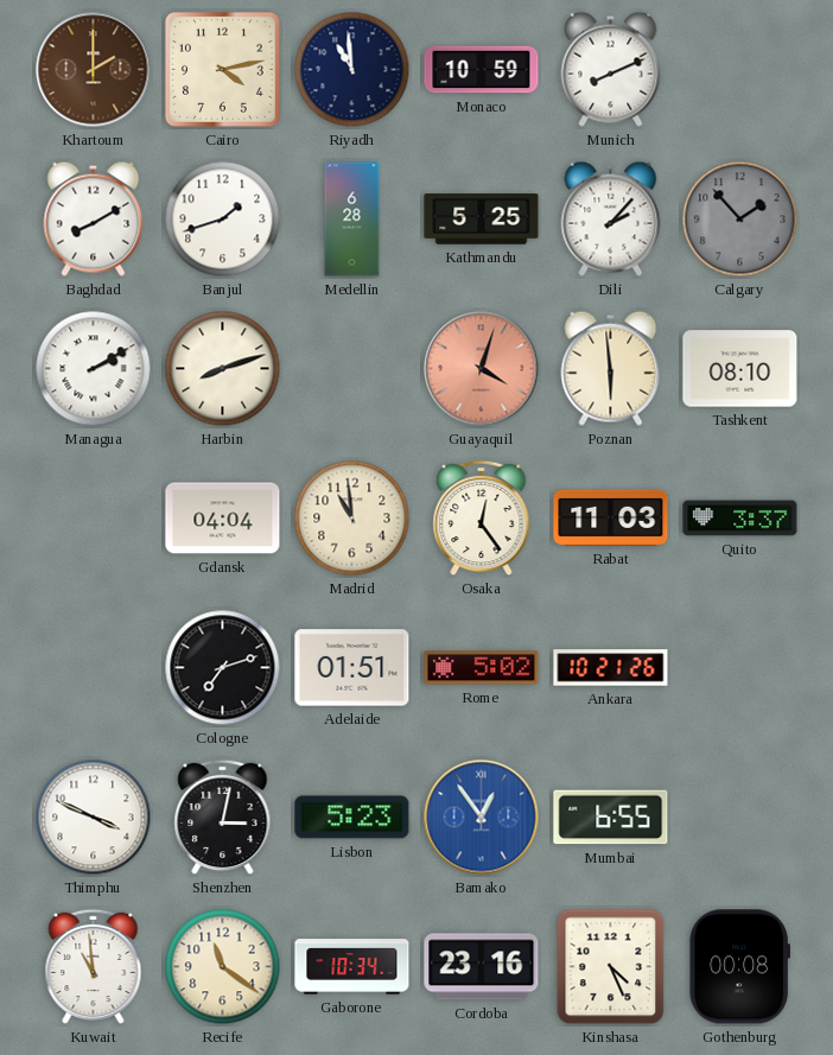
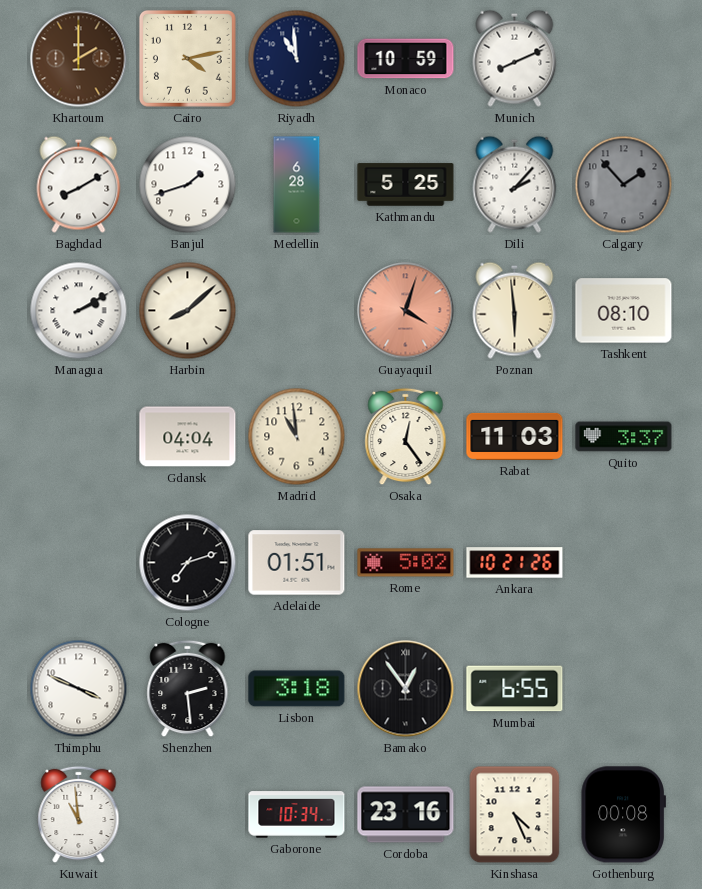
Harbin: 8:12 -> 8:08 (188, 311)
Shenzhen: 3:02 -> 2:29 (188, 689)
Lisbon: 5:23 -> 3:18 (297, 689)
Bamako dial: blue -> black (406, 689)
Recife: 11:21 -> none (223, 967)
